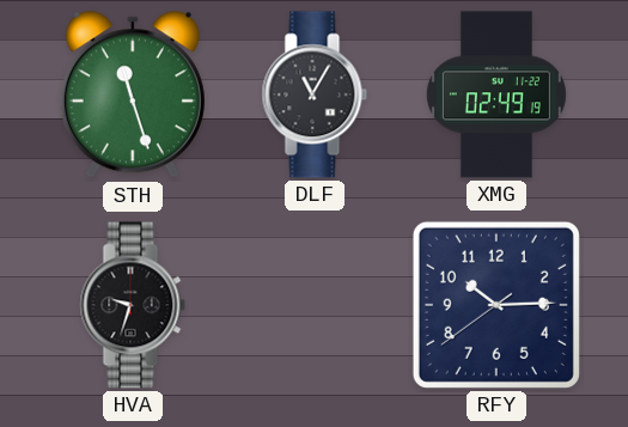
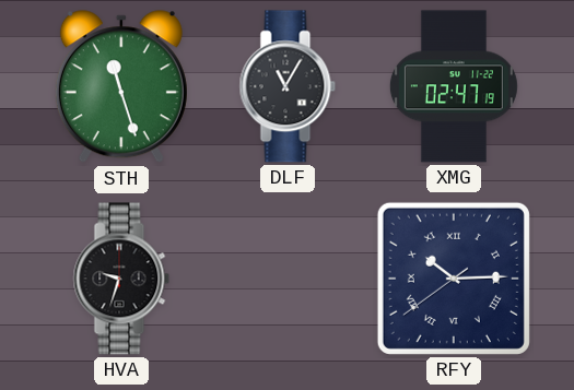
XMG: 02:49 -> 02:47 (454, 86)
RFY numerals: Arabic -> Roman (454, 279)
